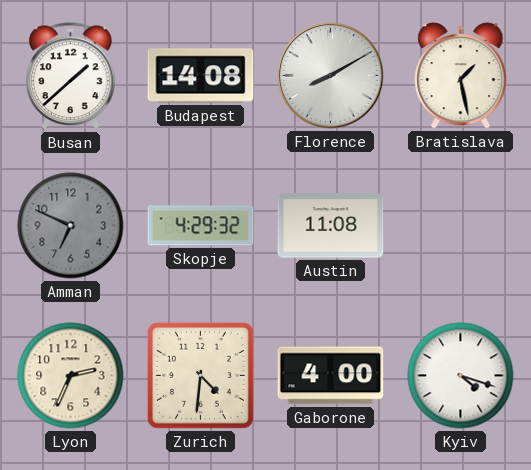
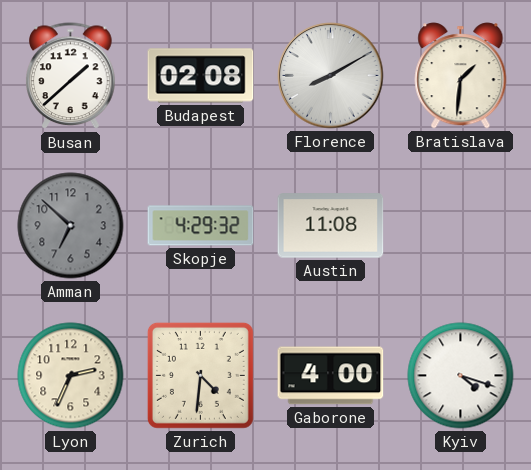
Budapest: 14:08 -> 02:08 (201, 76)
Bratislava: 1:28 -> 1:31 (461, 76)
Amman: 6:49 -> 6:52 (71, 226)
